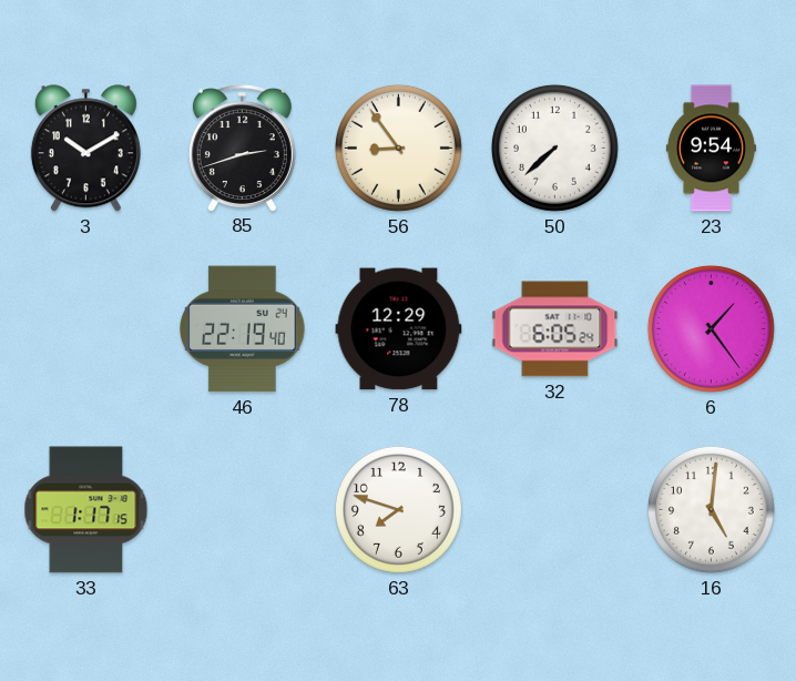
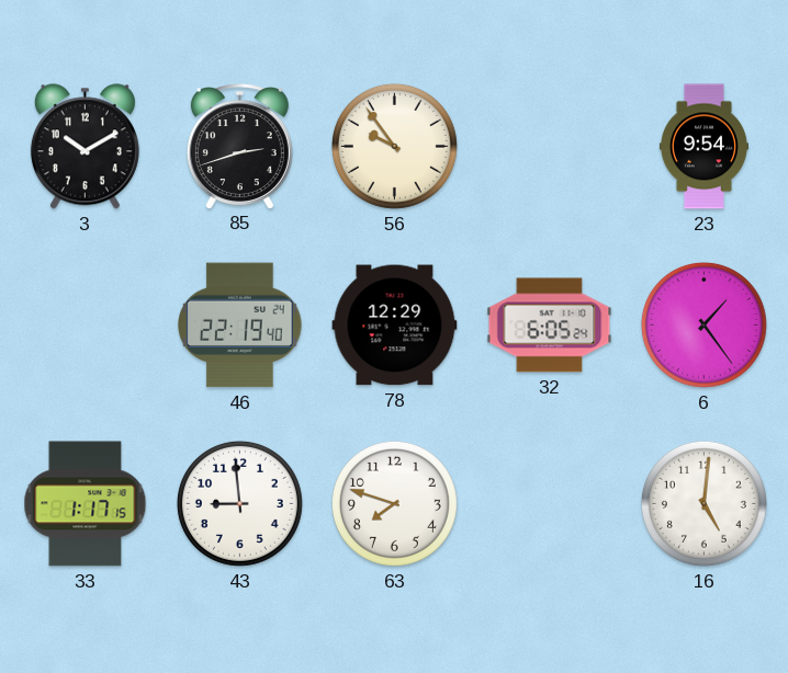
56: 8:54 -> 9:54 (394, 146)
50: 7:38 -> none (554, 148)
43: none -> 8:59 (239, 503)
